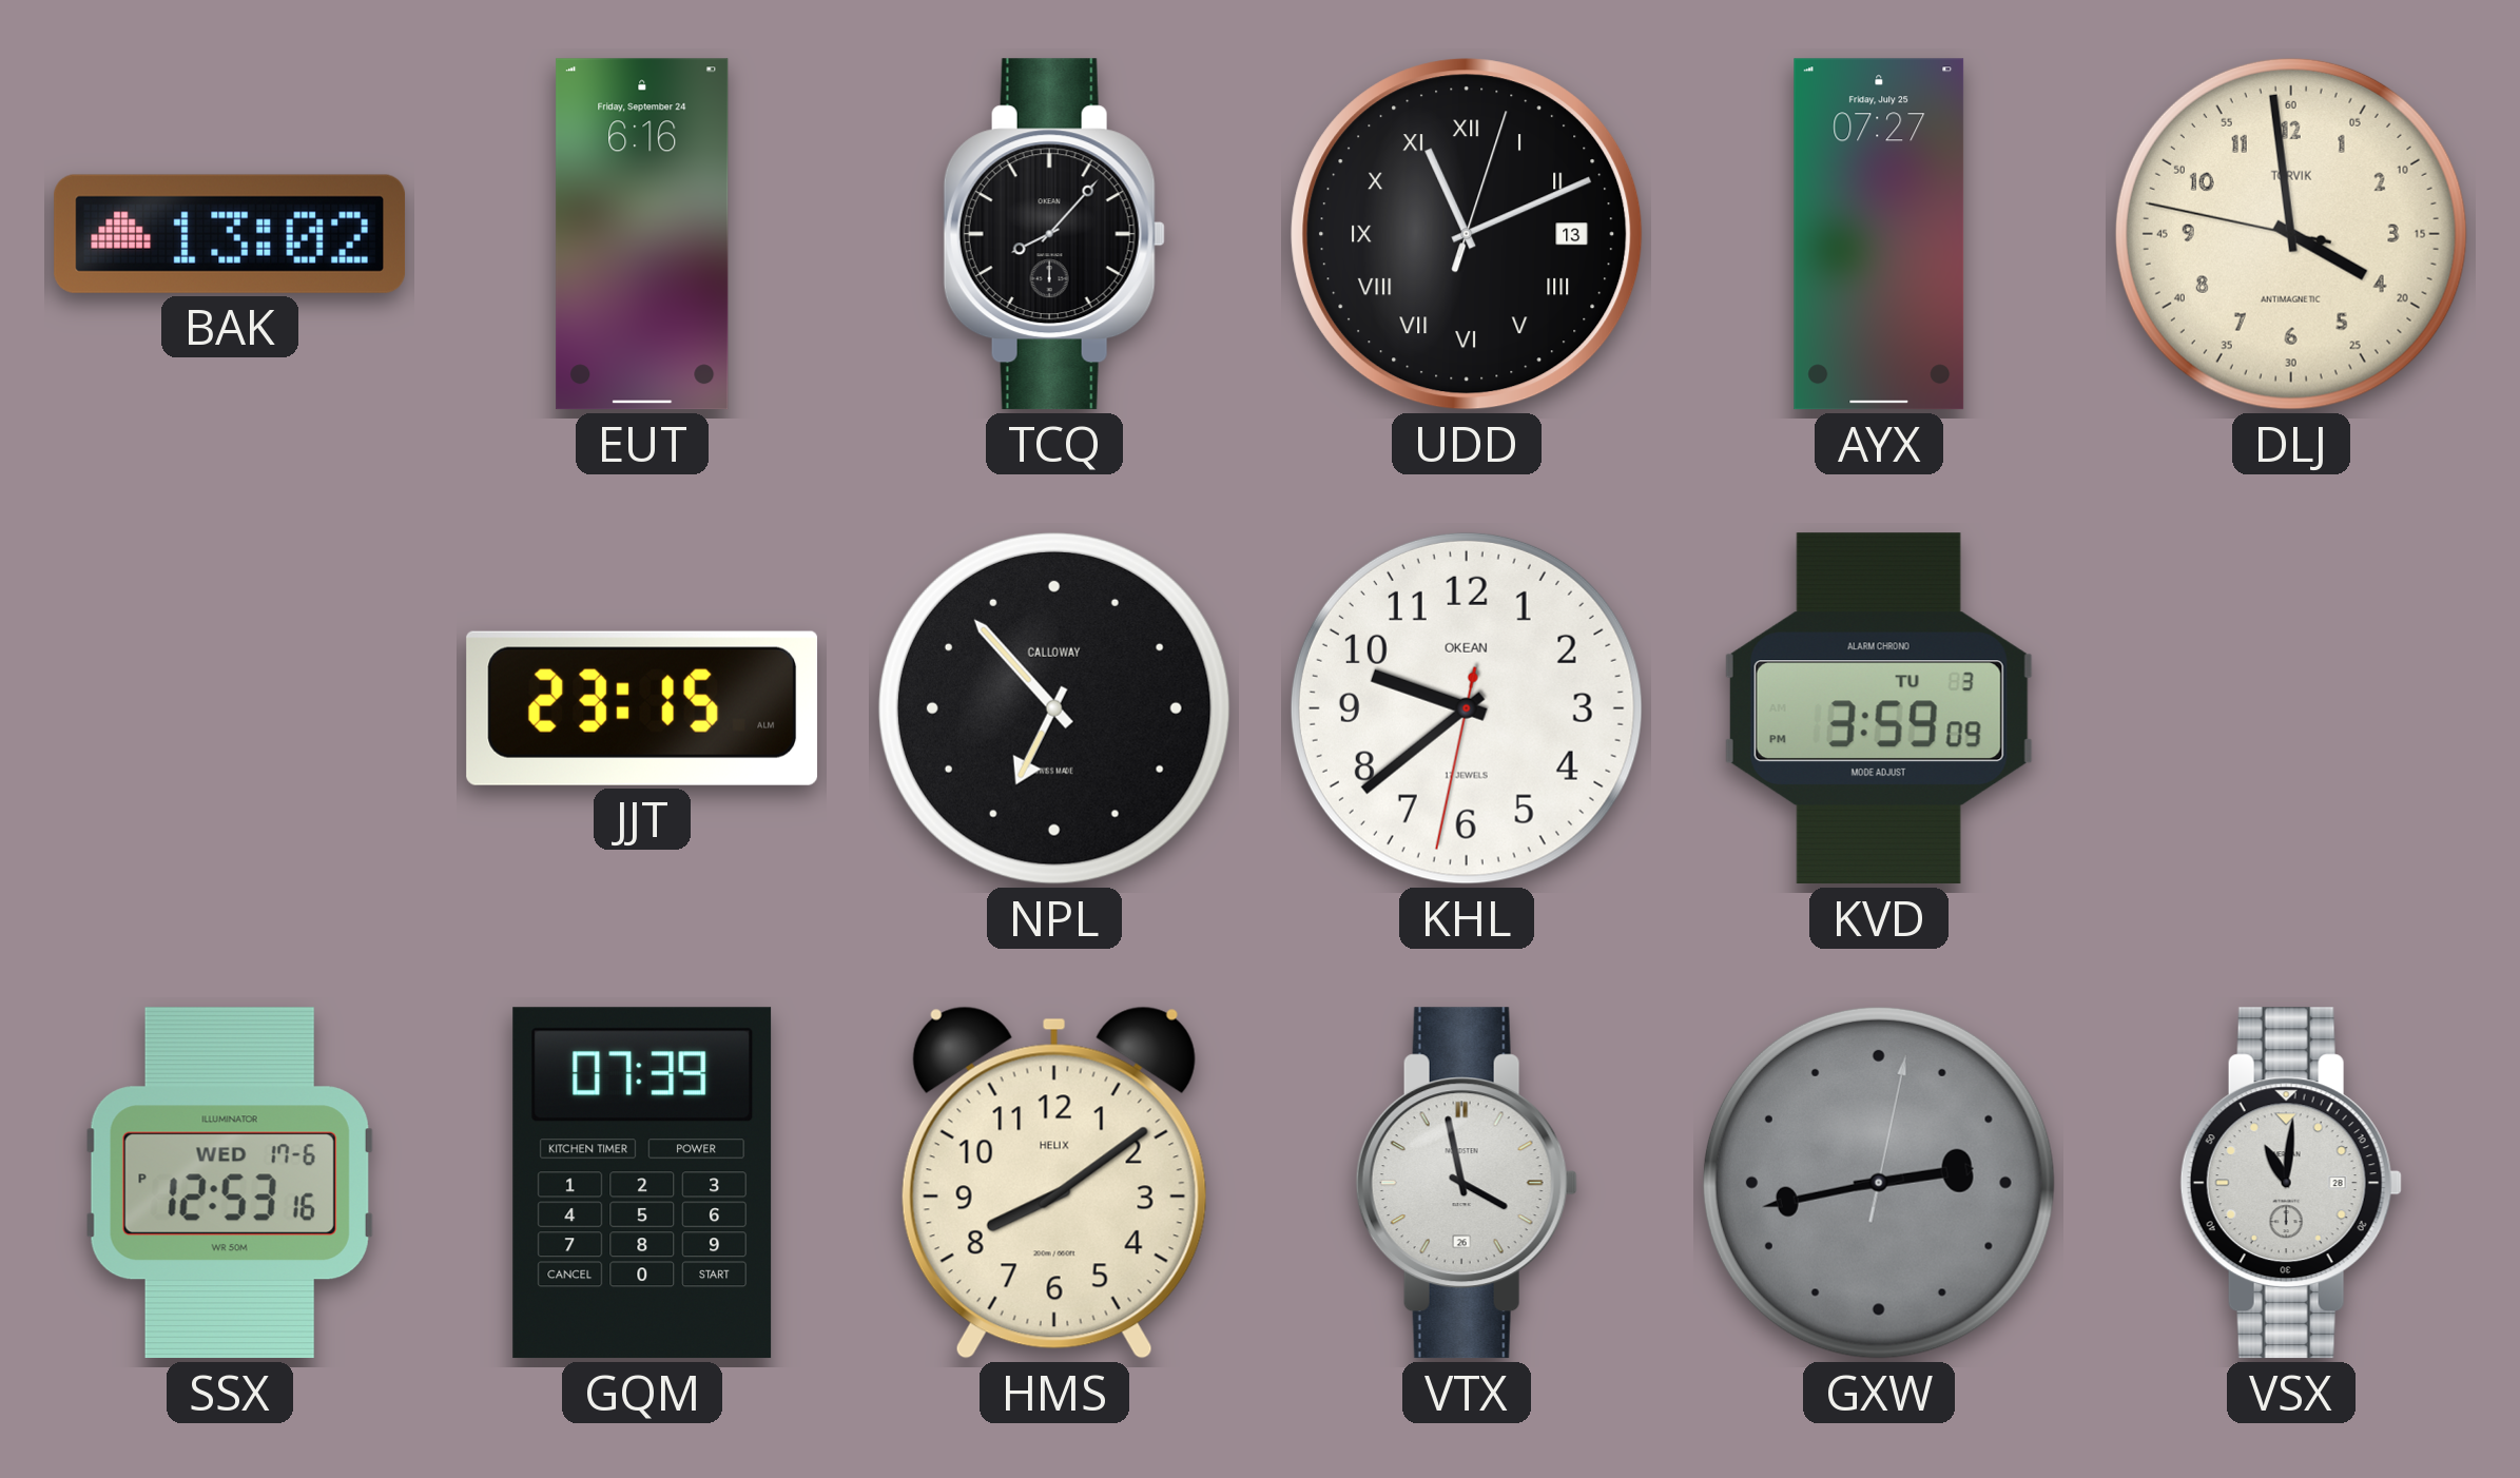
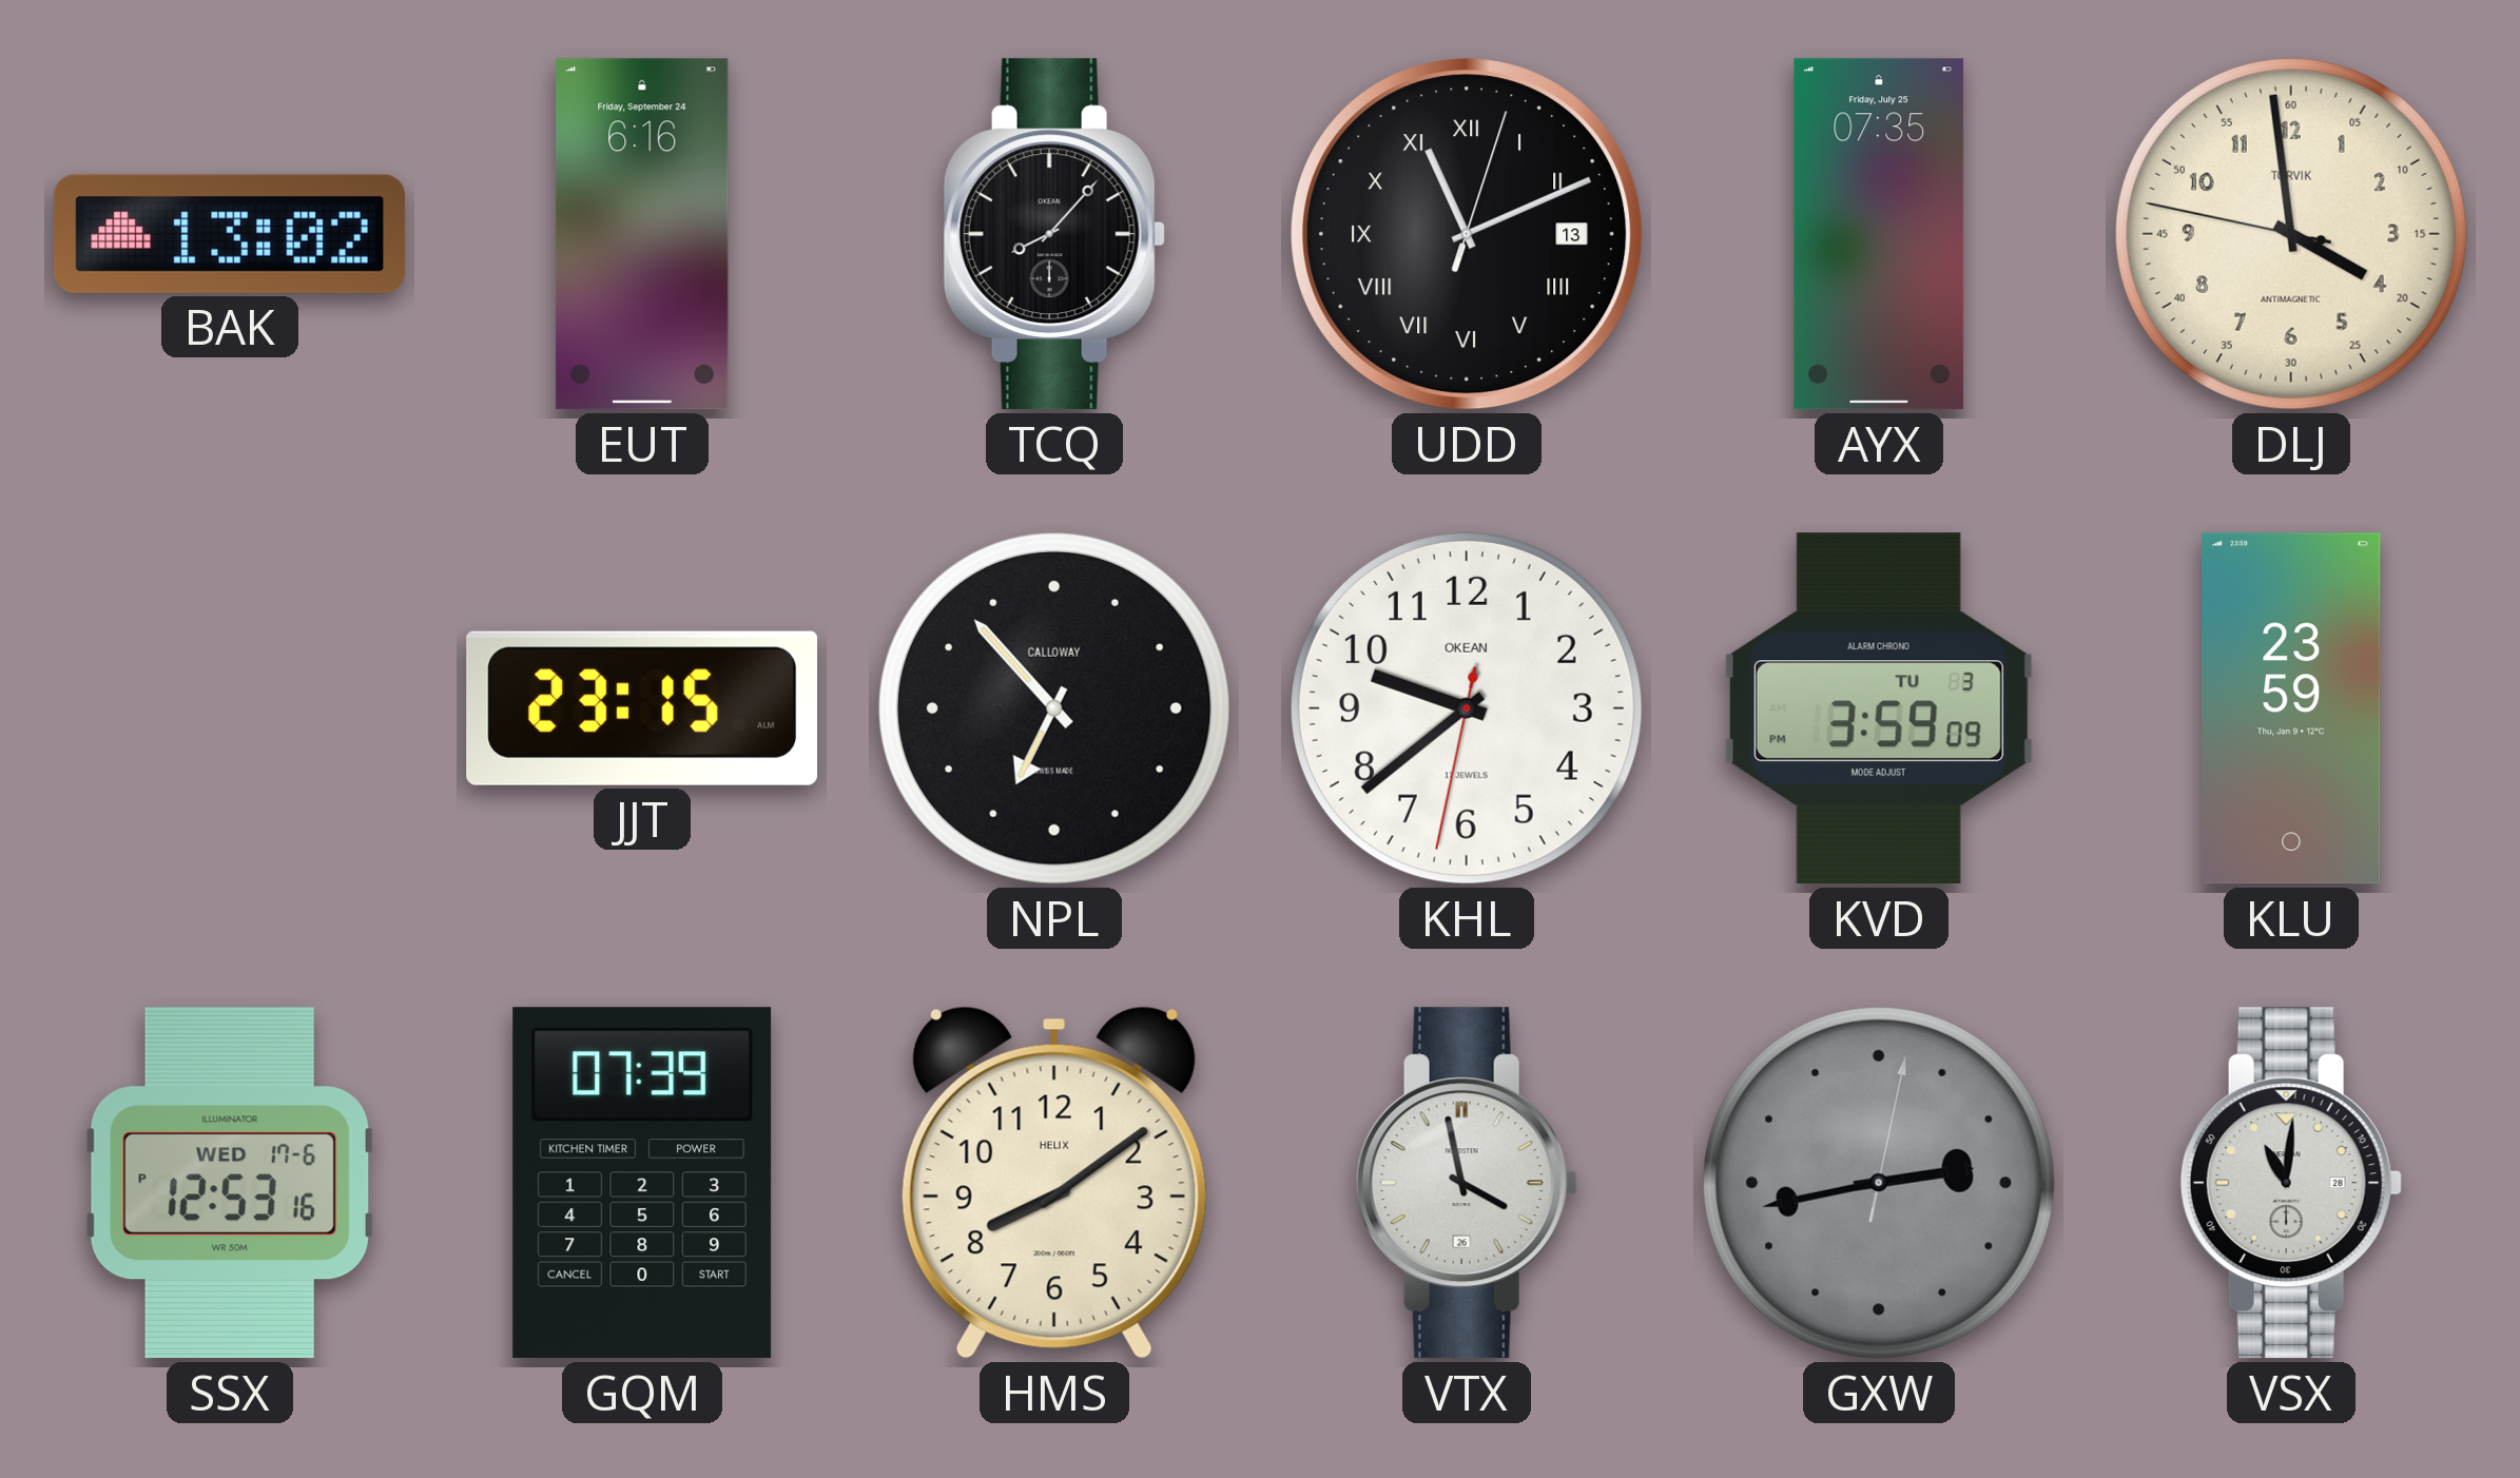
AYX: 07:27 -> 07:35 (1879, 234)
KLU: none -> 23:59 (2291, 708)
